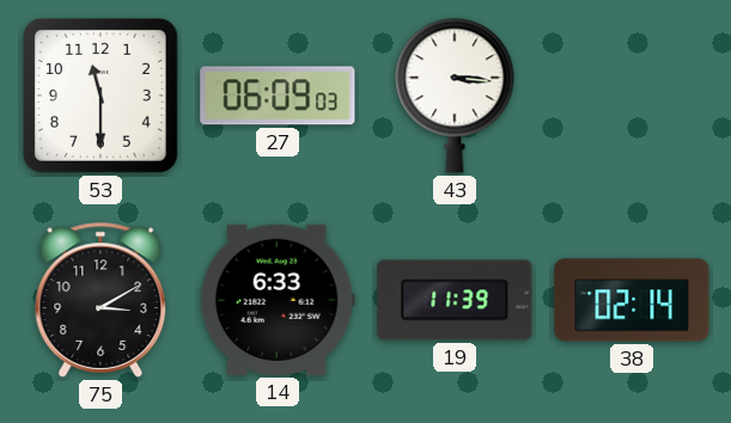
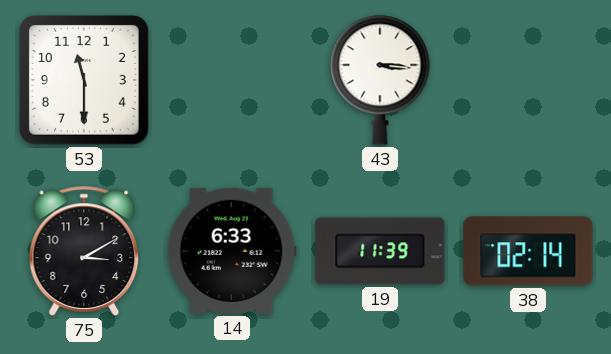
27: 06:09 -> none (278, 96)
